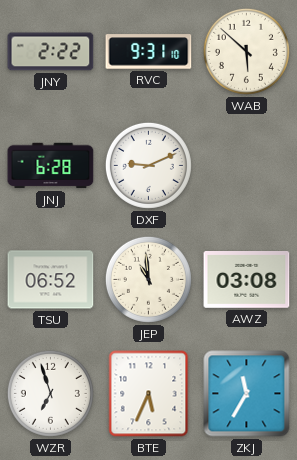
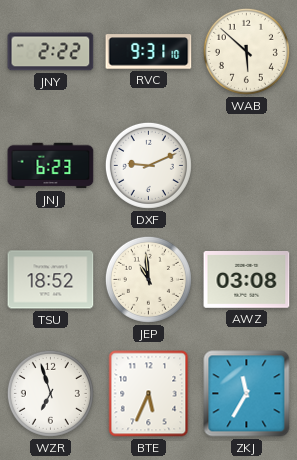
JNJ: 6:28 -> 6:23 (51, 166)
TSU: 06:52 -> 18:52 (51, 280)
